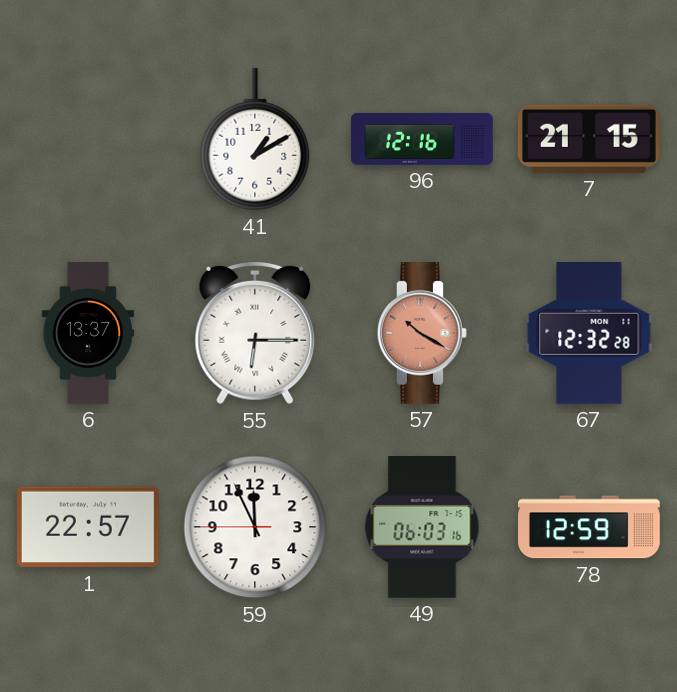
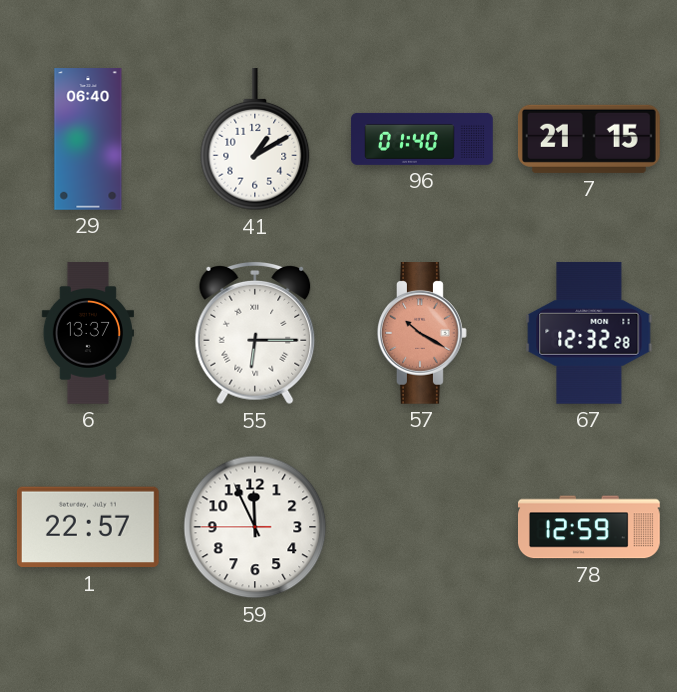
29: none -> 06:40 (88, 139)
96: 12:16 -> 01:40 (422, 139)
49: 06:03 -> none (422, 528)
